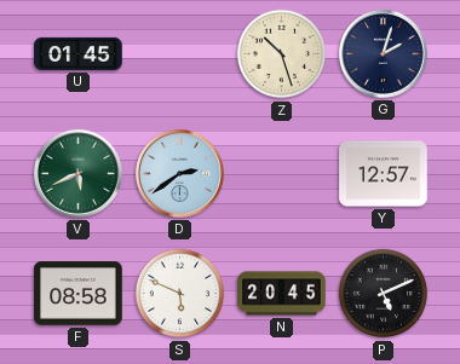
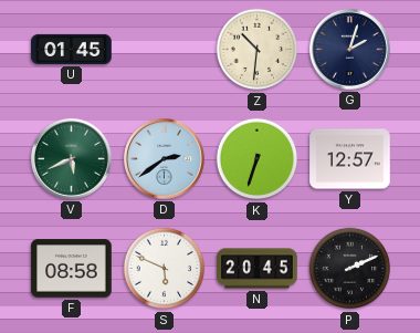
Z: 10:27 -> 10:31 (258, 50)
K: none -> 6:33 (258, 159)
P: 5:11 -> 2:11 (350, 269)
